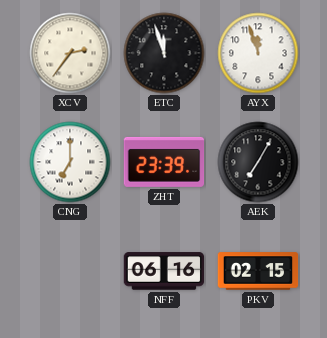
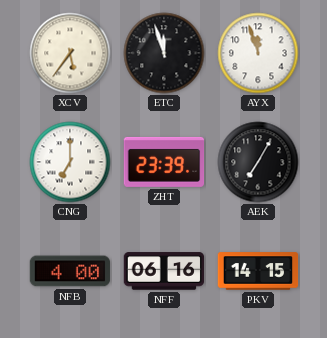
XCV: 2:36 -> 5:36 (70, 53)
NFB: none -> 4:00 (70, 271)
PKV: 02:15 -> 14:15 (258, 271)
